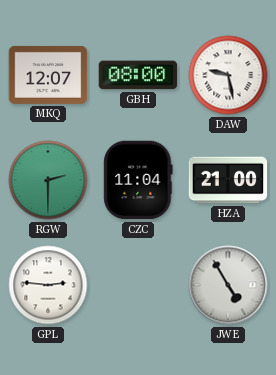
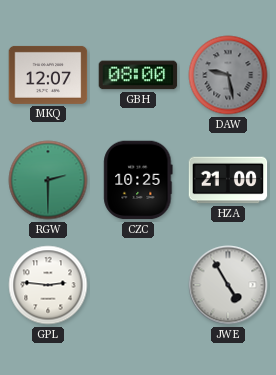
DAW dial: white -> grey (228, 75)
CZC: 11:04 -> 10:25 (138, 180)
